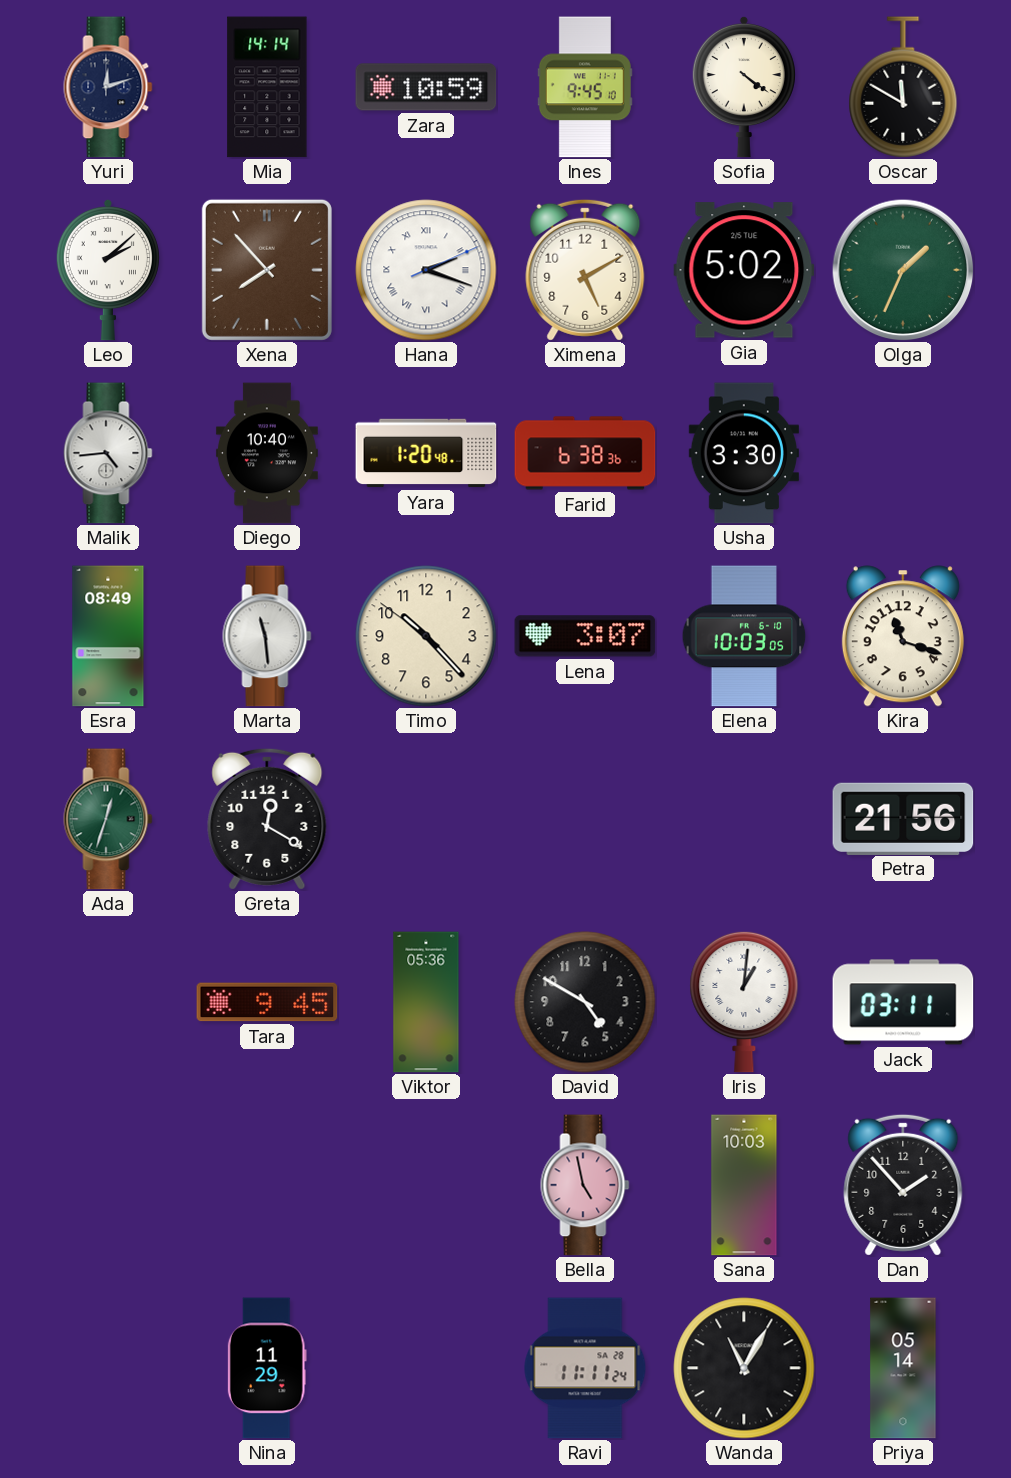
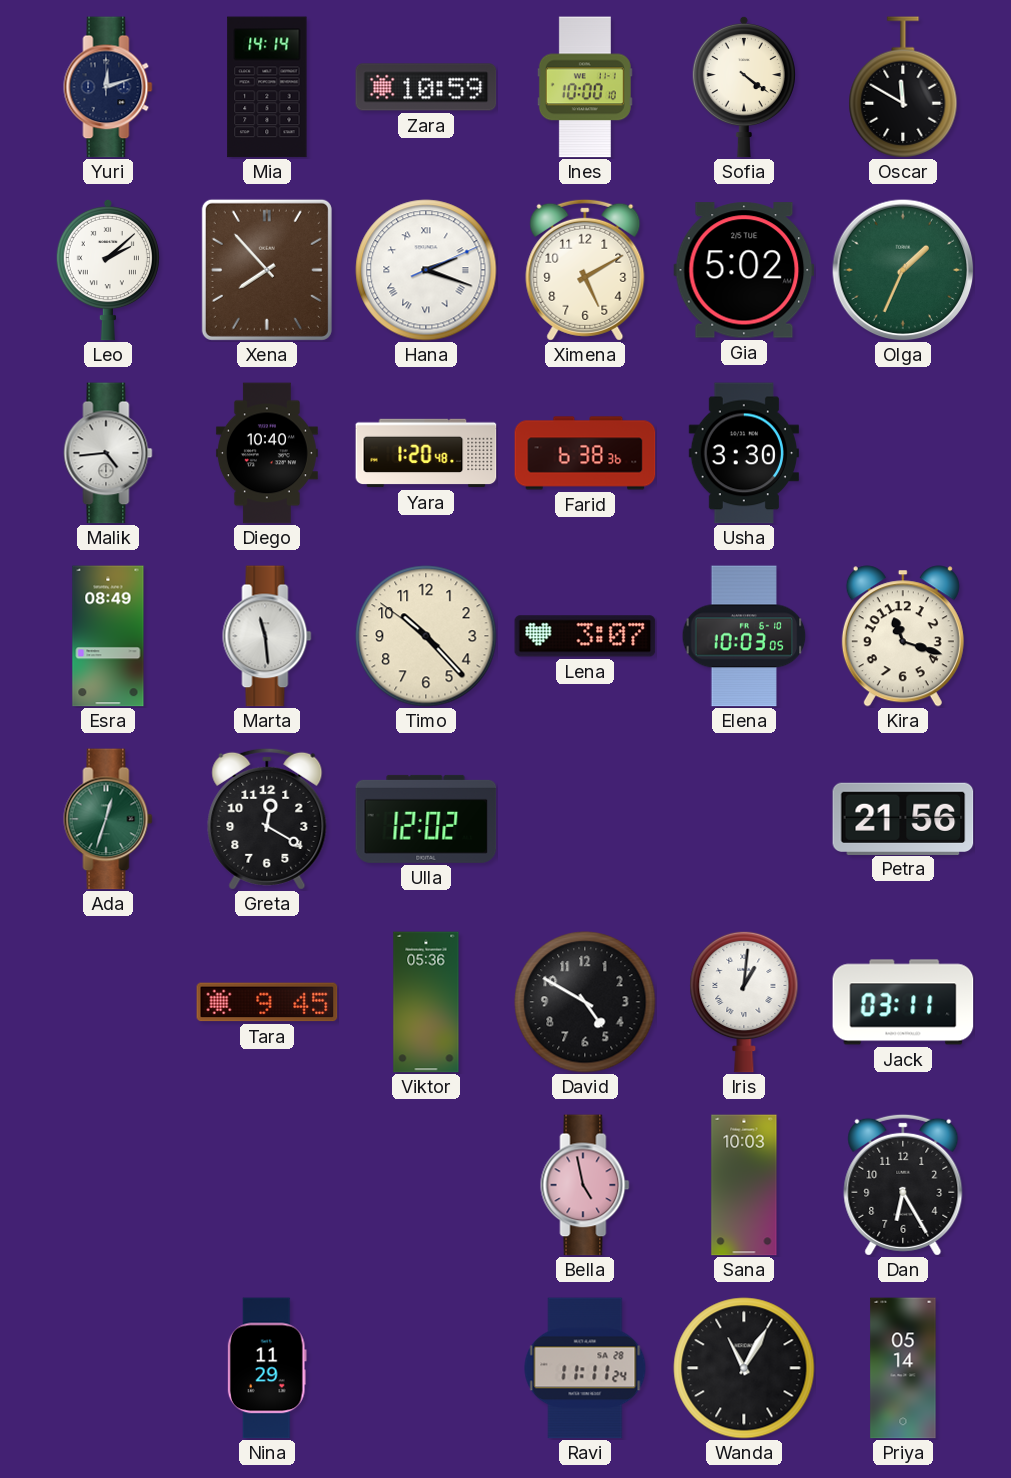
Ines: 9:45 -> 10:00 (585, 87)
Ulla: none -> 12:02 (426, 819)
Dan: 1:53 -> 6:25 (903, 1185)
